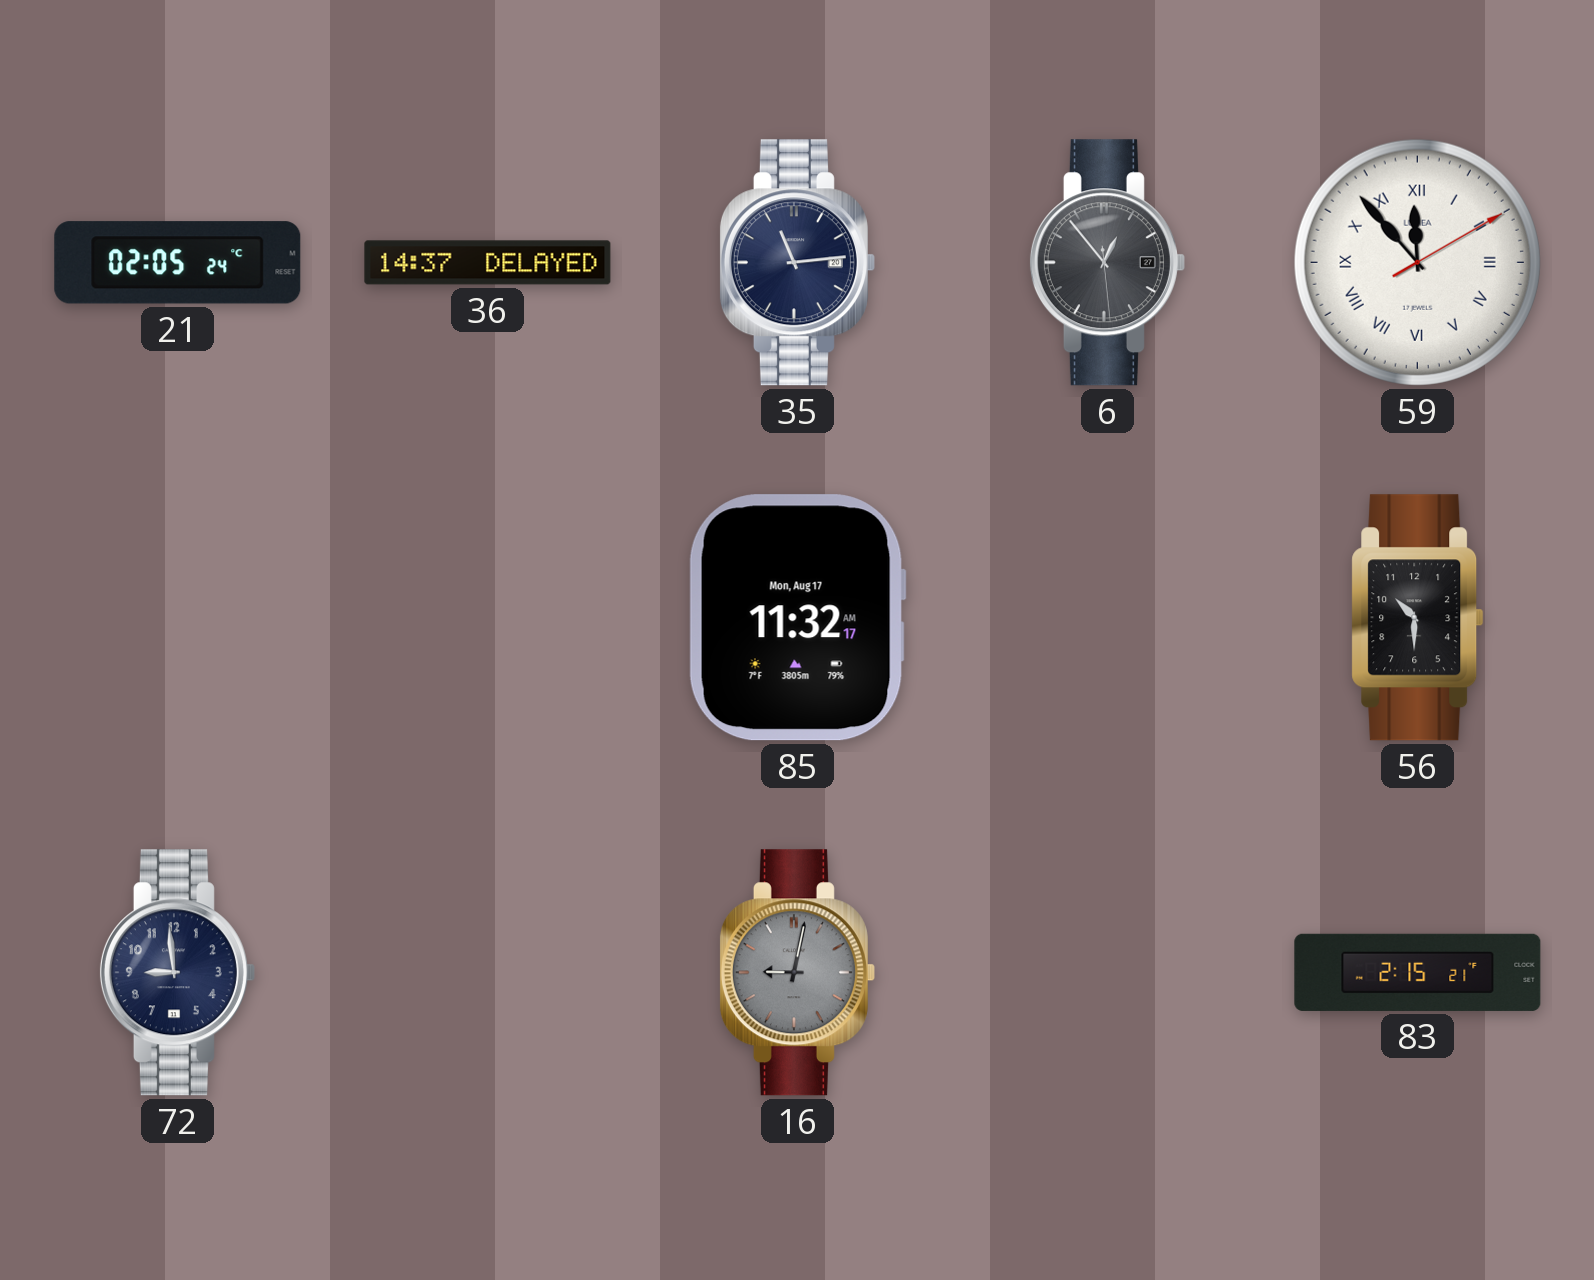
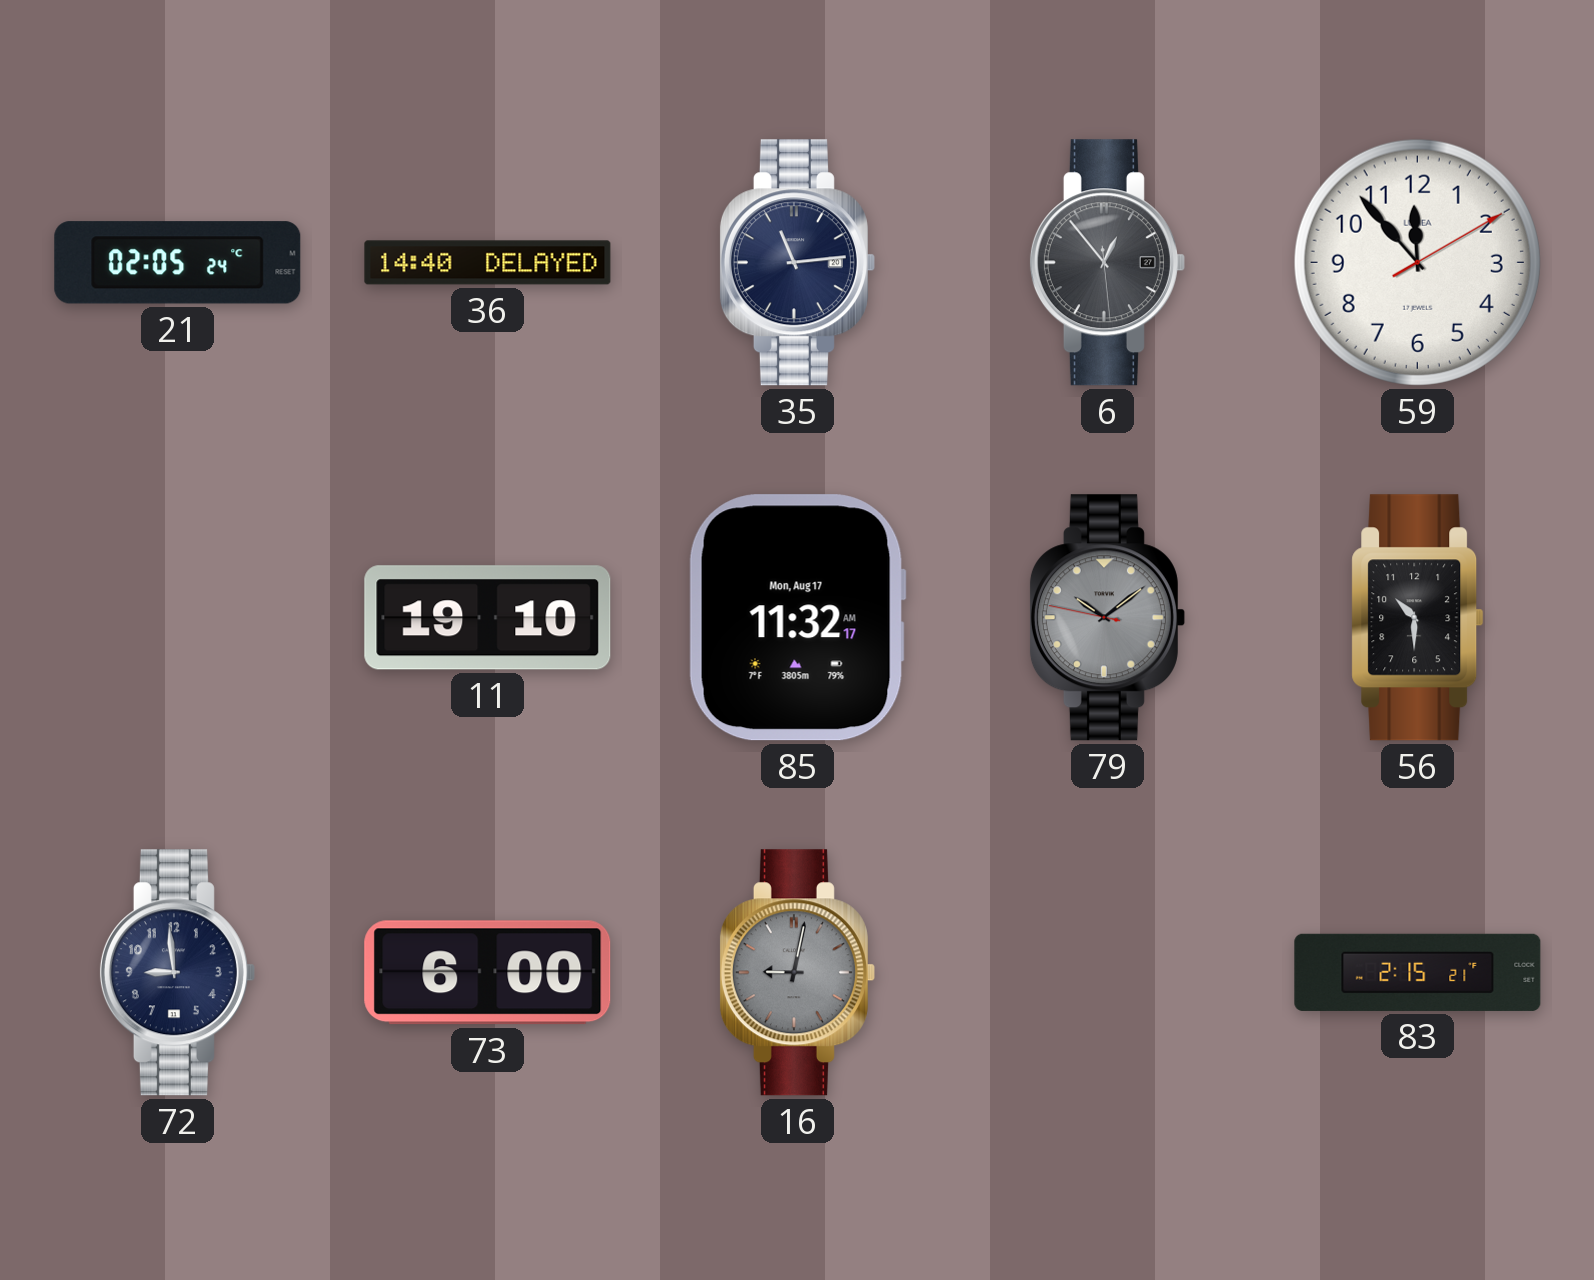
36: 14:37 -> 14:40 (488, 263)
59 numerals: Roman -> Arabic (1417, 262)
11: none -> 19:10 (488, 618)
79: none -> 10:08 (1107, 618)
73: none -> 6:00 (488, 973)
